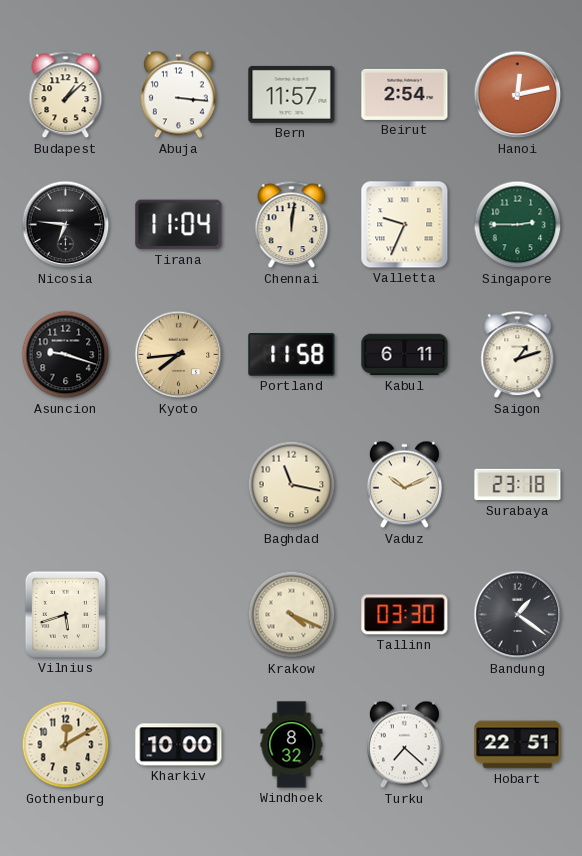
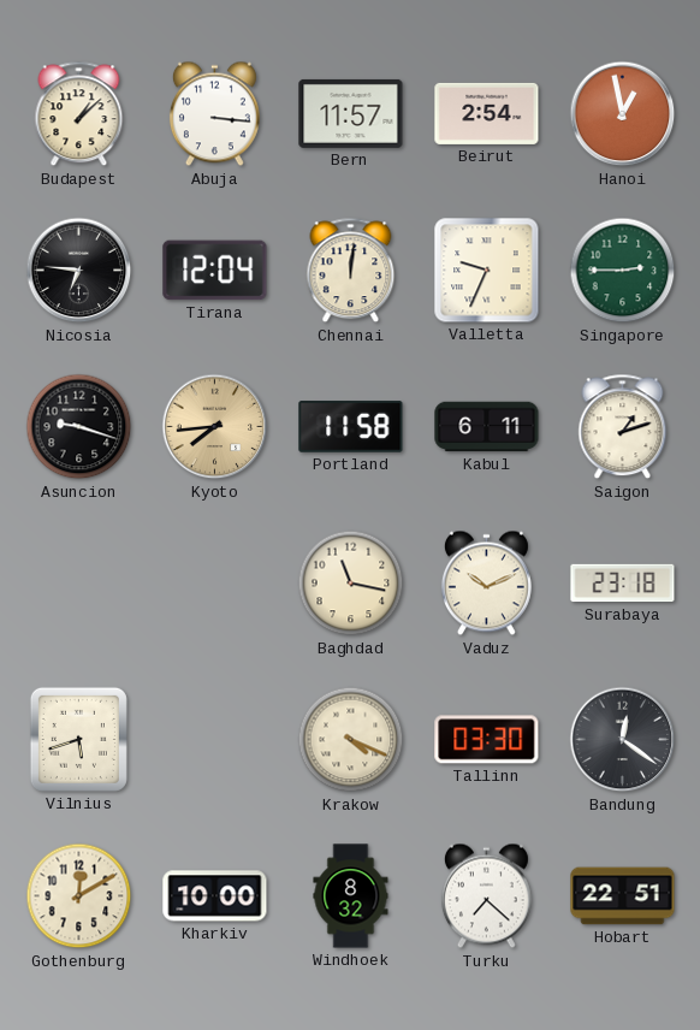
Hanoi: 12:13 -> 12:58 (623, 114)
Tirana: 11:04 -> 12:04 (215, 271)
Bandung: 1:21 -> 12:21 (623, 740)
